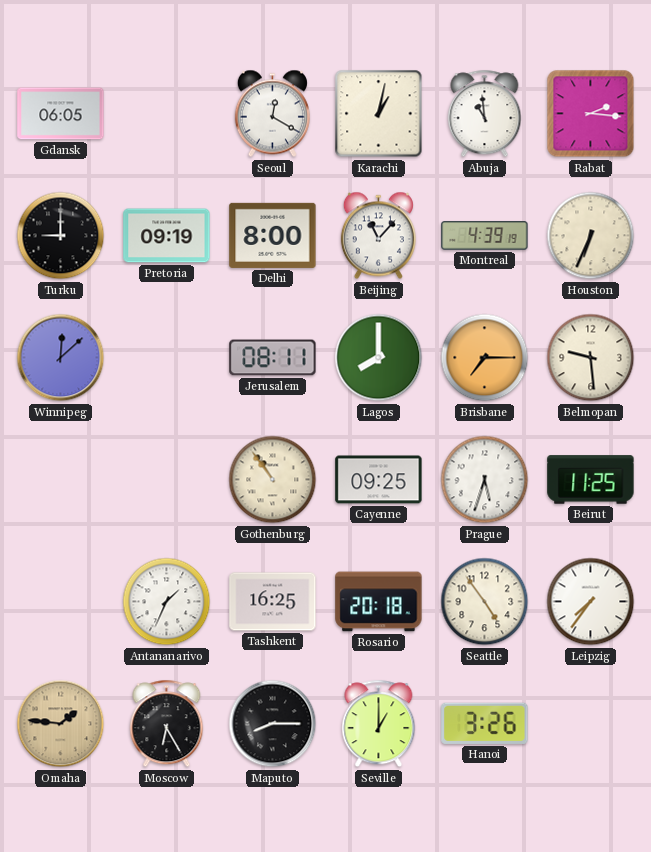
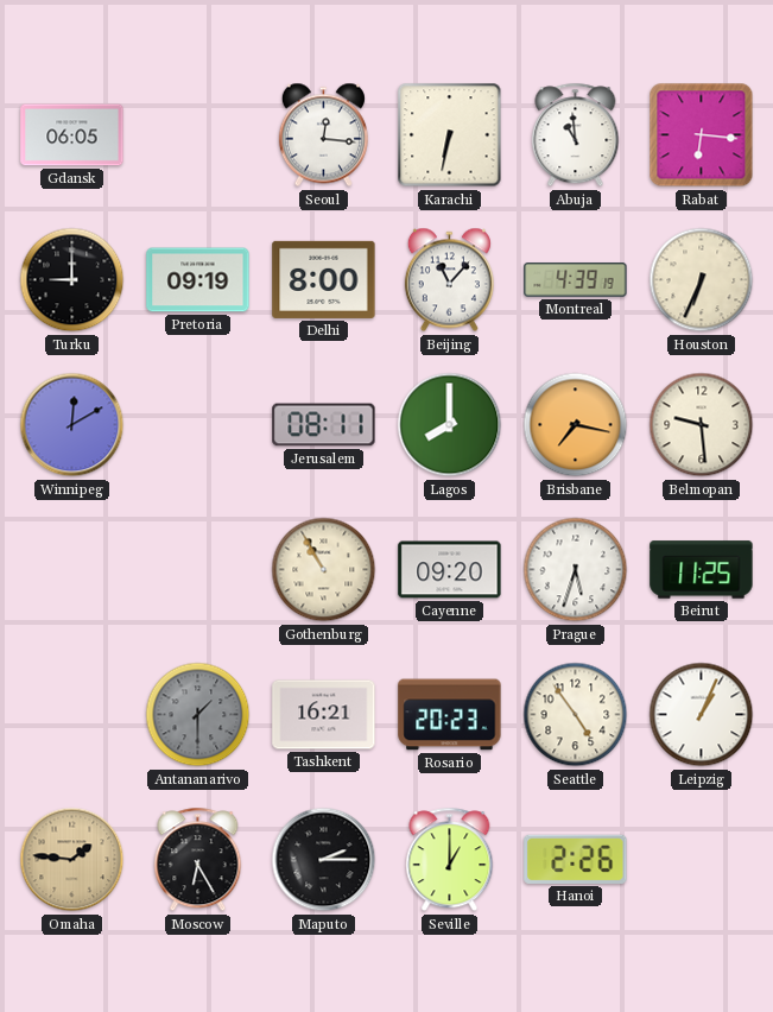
Seoul: 12:20 -> 12:16 (323, 135)
Karachi: 1:02 -> 6:32 (450, 135)
Rabat: 2:16 -> 6:16 (702, 135)
Winnipeg: 12:08 -> 12:10 (72, 425)
Brisbane: 7:15 -> 7:17 (576, 425)
Gothenburg: 10:54 -> 10:55 (324, 570)
Cayenne: 09:25 -> 09:20 (450, 570)
Antananarivo: 1:34 -> 1:30 (198, 715)
Antananarivo dial: white -> grey (198, 715)
Tashkent: 16:25 -> 16:21 (324, 715)
Rosario: 20:18 -> 20:23 (450, 715)
Leipzig: 7:36 -> 1:04 (702, 715)
Maputo: 8:15 -> 2:15 (324, 860)
Hanoi: 3:26 -> 2:26 (576, 859)
